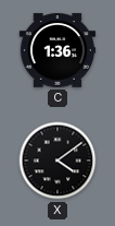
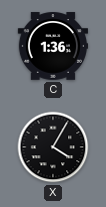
X: 4:09 -> 4:05 (53, 147)
